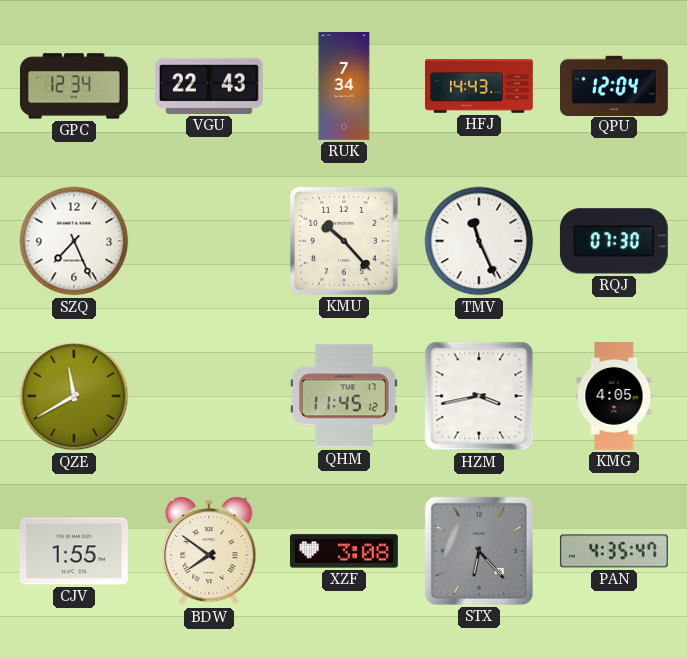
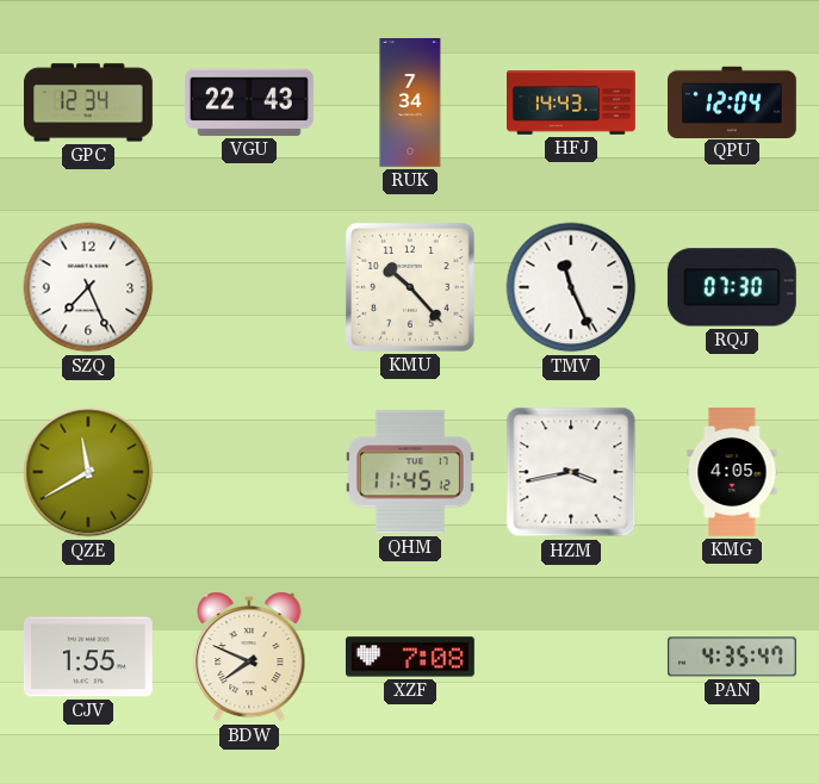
BDW: 7:51 -> 7:49 (249, 658)
XZF: 3:08 -> 7:08 (410, 657)
STX: 6:23 -> none (479, 551)
